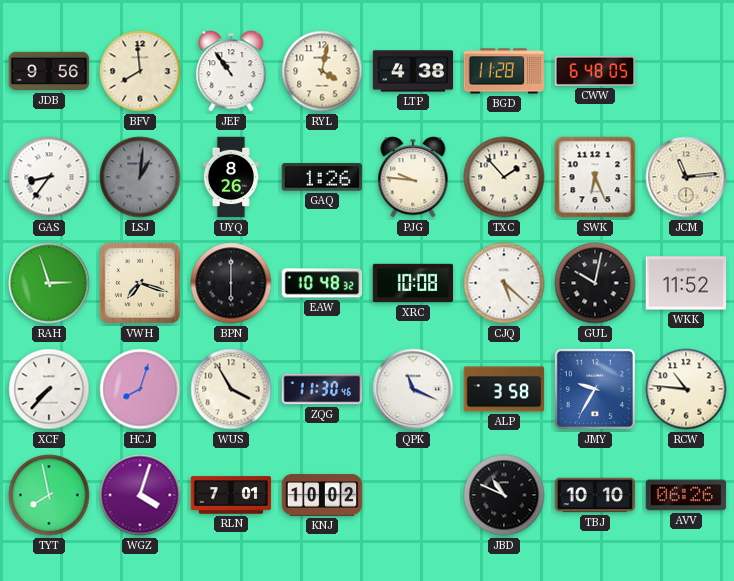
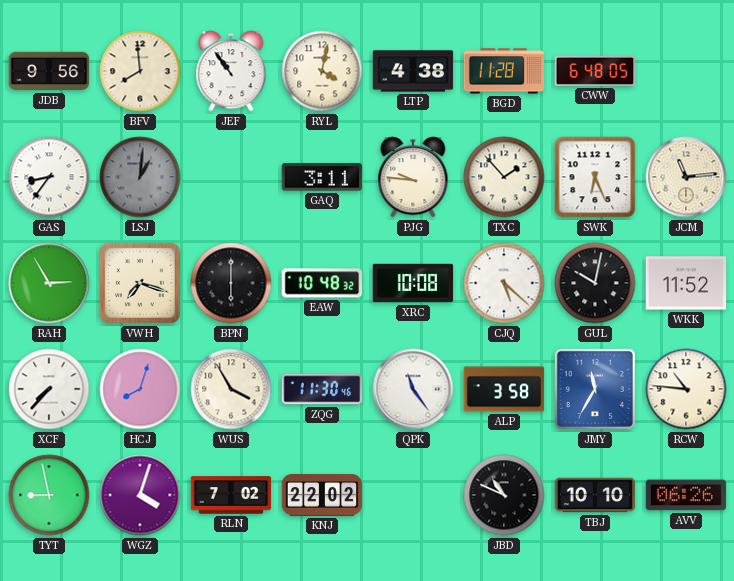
UYQ: 8:26 -> none (231, 177)
GAQ: 1:26 -> 3:11 (322, 177)
RAH: 2:57 -> 2:55 (49, 283)
QPK: 11:19 -> 11:24 (413, 389)
JMY: 9:35 -> 11:35 (595, 389)
TYT: 7:58 -> 8:58 (49, 495)
RLN: 7:01 -> 7:02 (231, 495)
KNJ: 10:02 -> 22:02 (322, 495)
